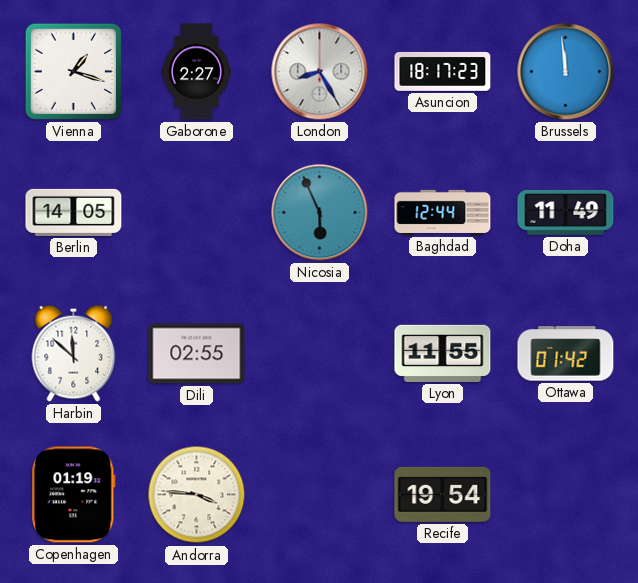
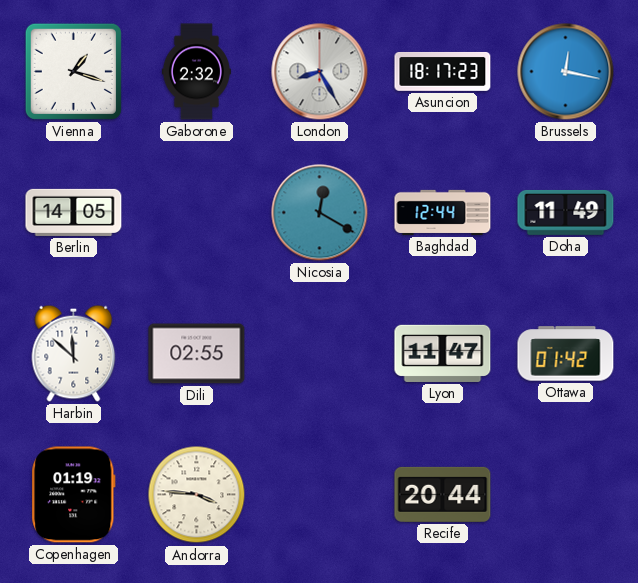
Gaborone: 2:27 -> 2:32 (196, 72)
Brussels: 11:59 -> 12:17 (566, 72)
Nicosia: 5:56 -> 12:20 (320, 213)
Lyon: 11:55 -> 11:47 (443, 353)
Recife: 19:54 -> 20:44 (443, 494)
